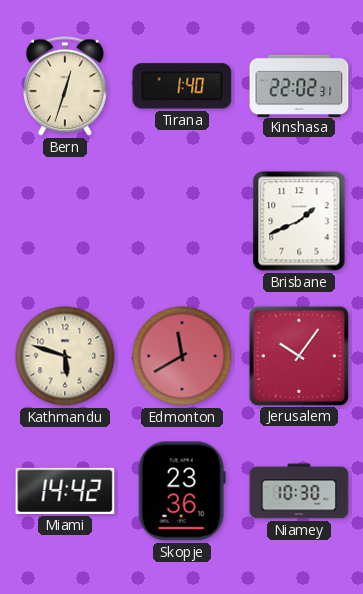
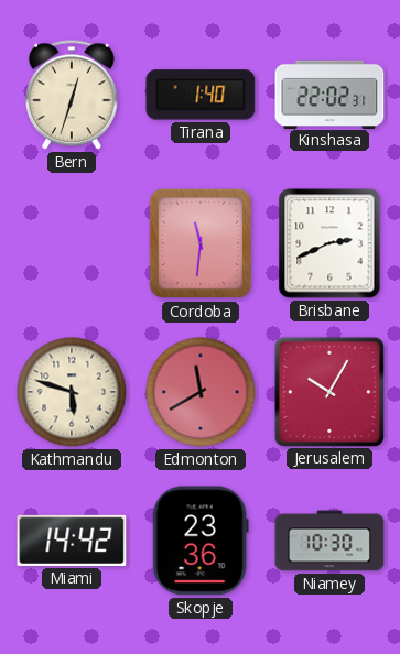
Cordoba: none -> 11:31 (199, 243)
Brisbane: 1:41 -> 2:41 (329, 243)
Jerusalem: 10:06 -> 10:05 (328, 391)
